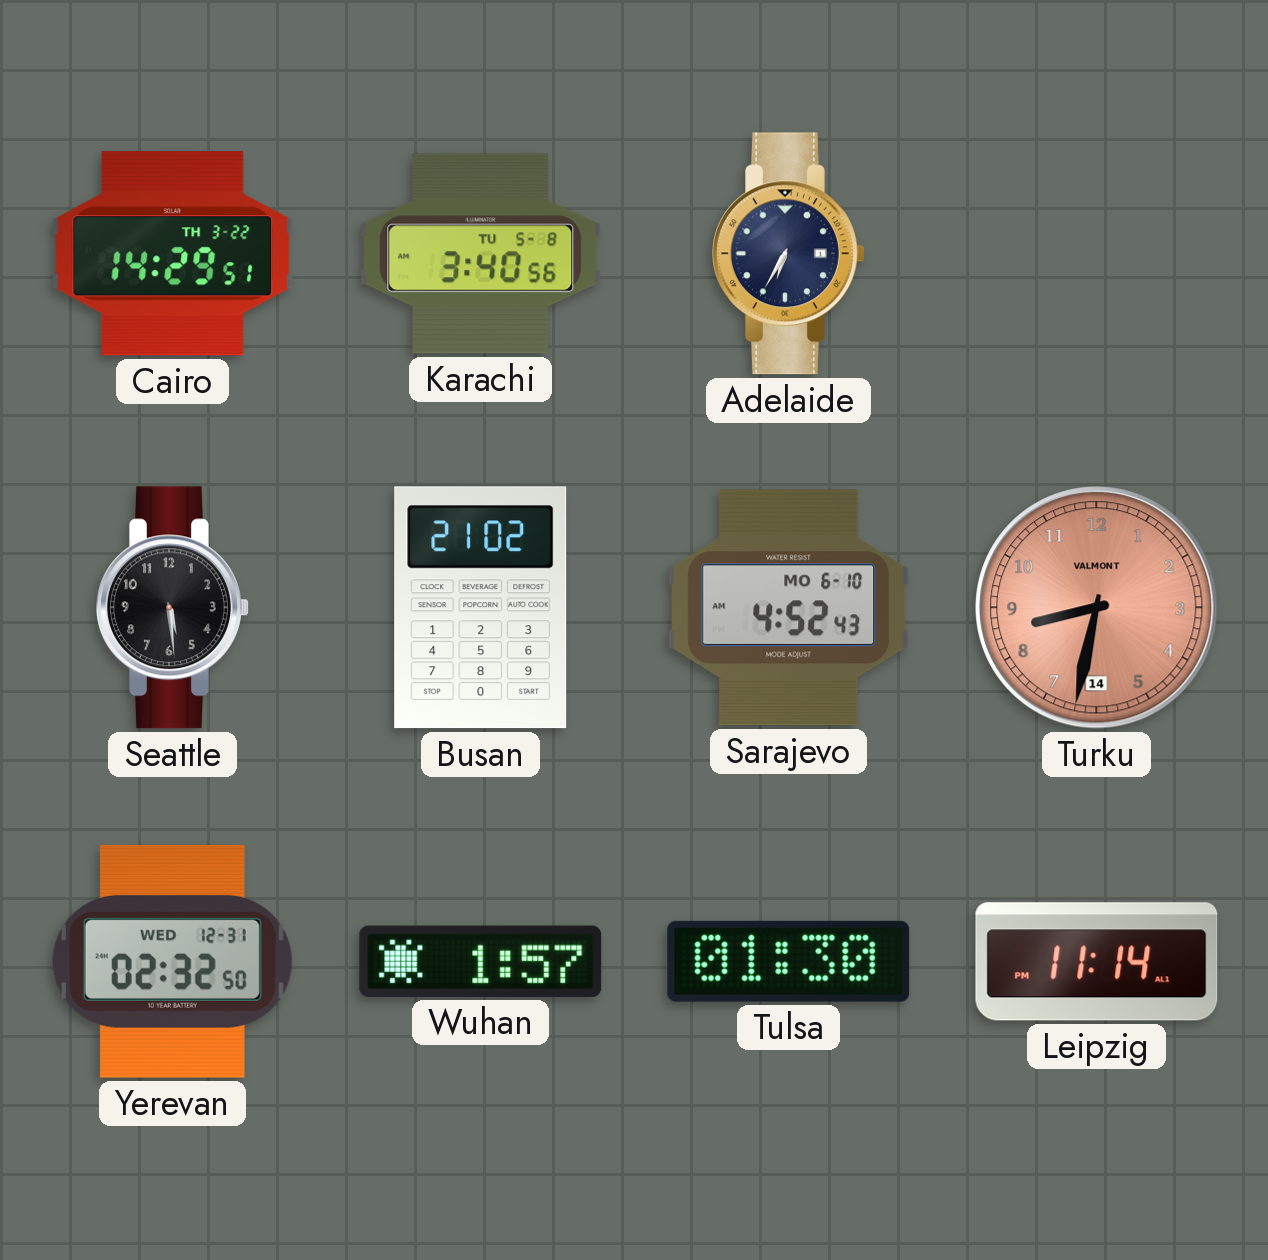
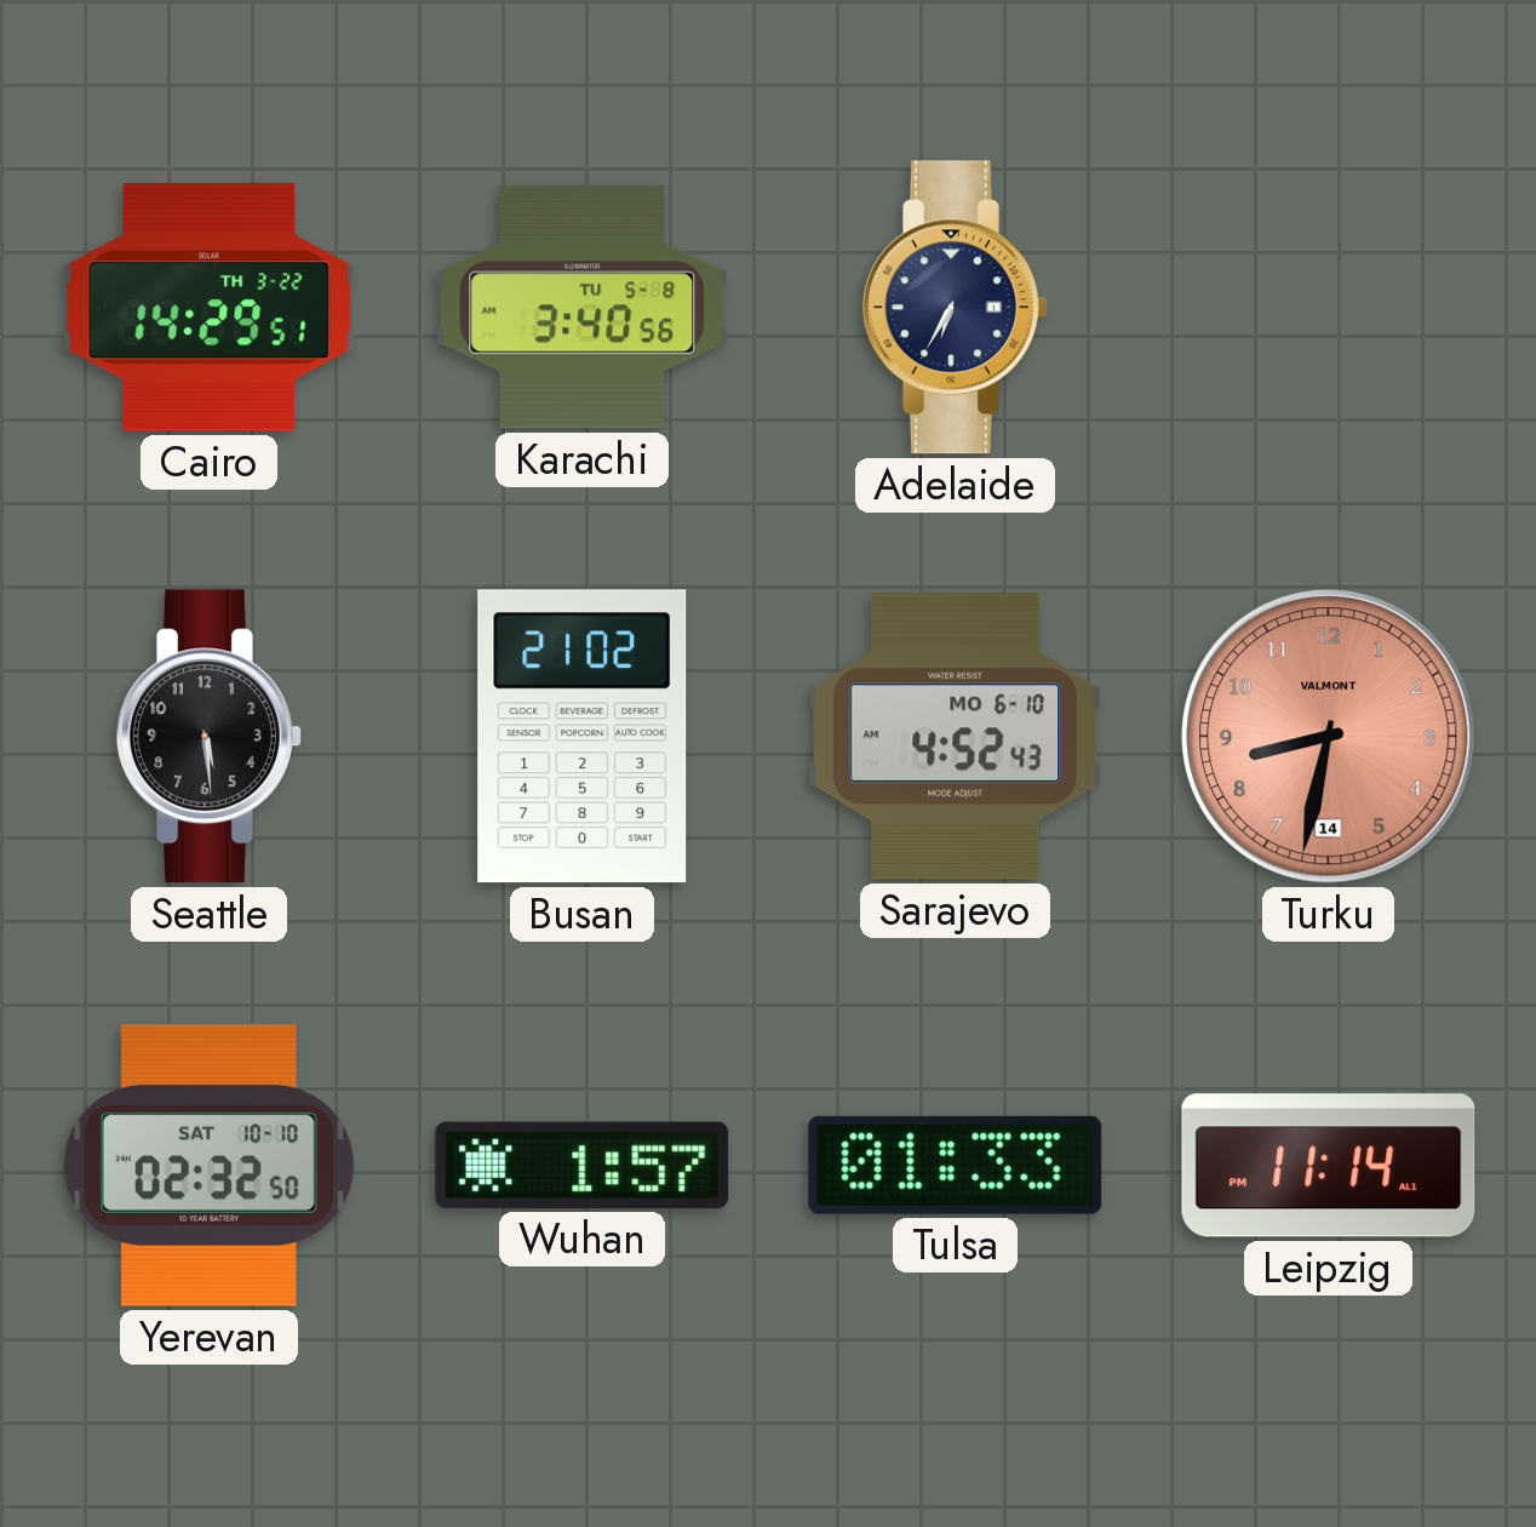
Yerevan date: WED 12-31 -> SAT 10-10 (208, 1165)
Tulsa: 01:30 -> 01:33 (956, 1165)
